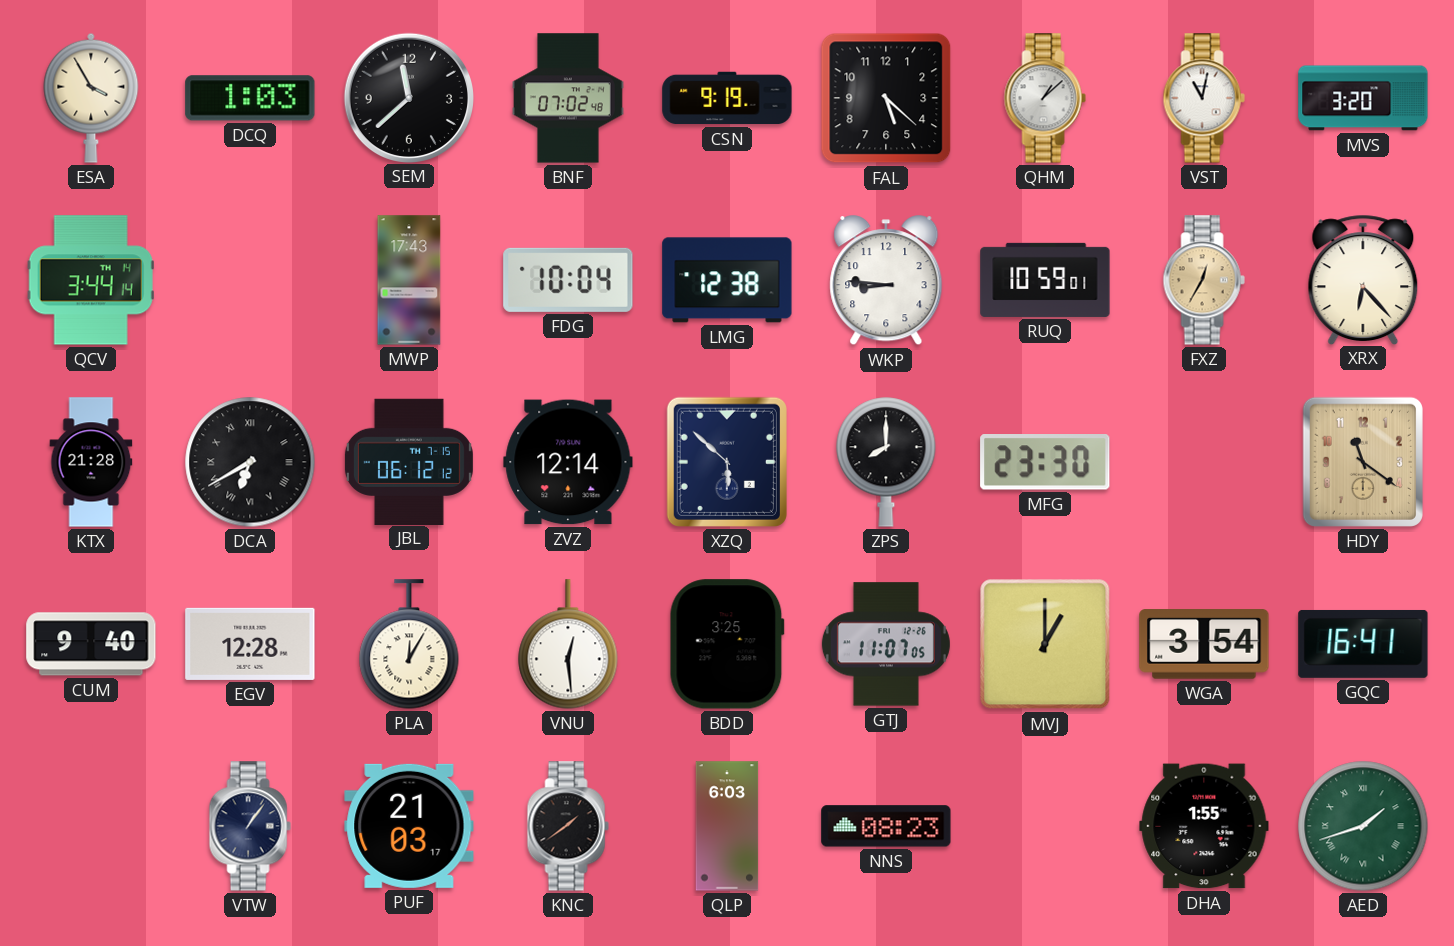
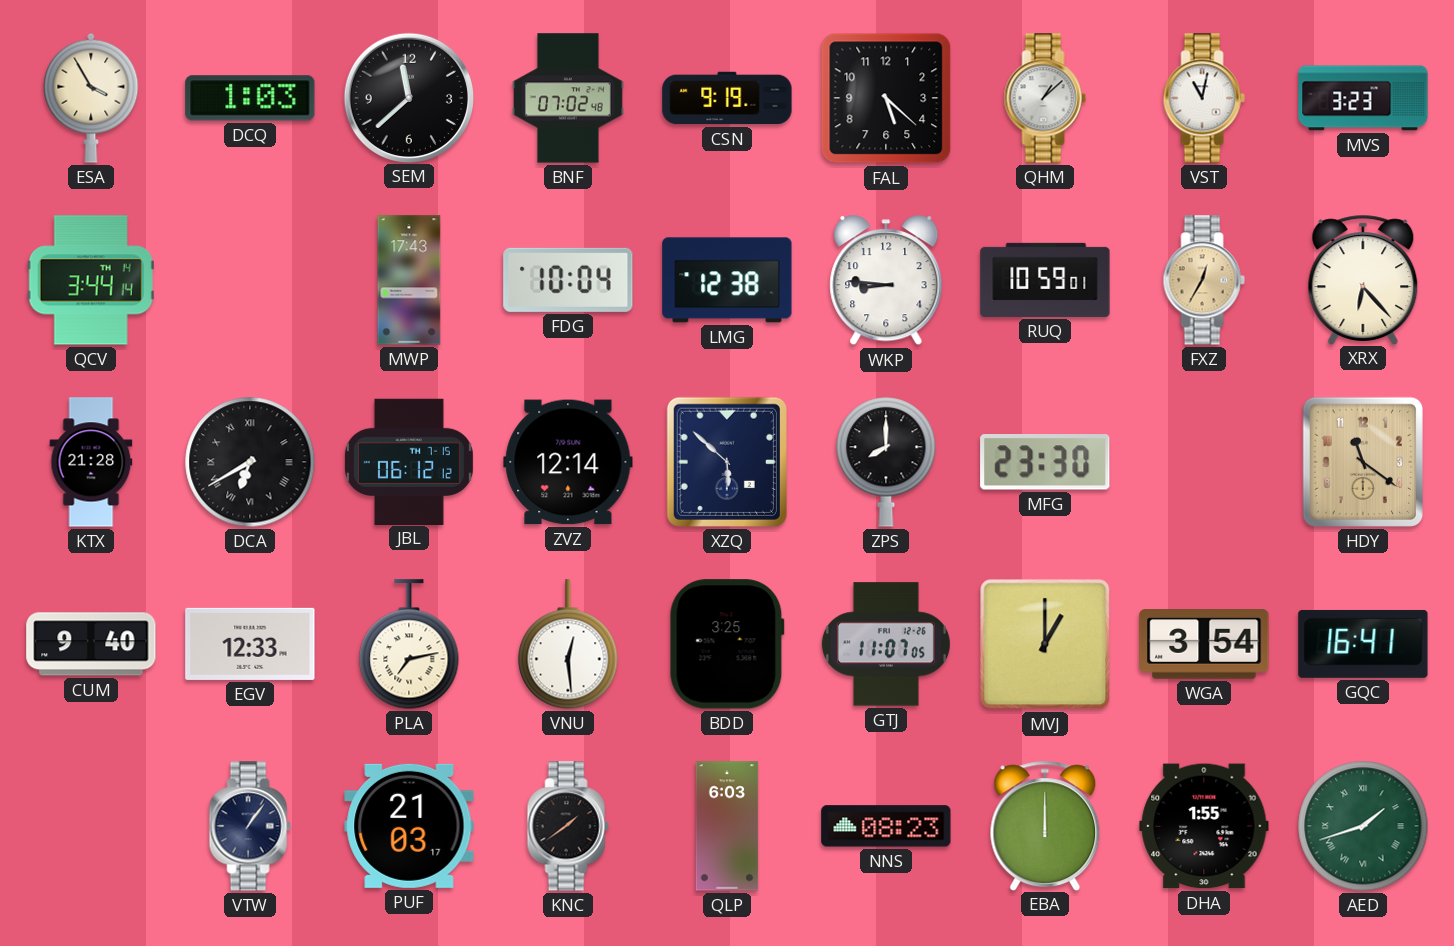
MVS: 3:20 -> 3:23 (1363, 98)
EGV: 12:28 -> 12:33 (250, 644)
PLA: 12:05 -> 7:13 (409, 644)
EBA: none -> 12:00 (1045, 825)
